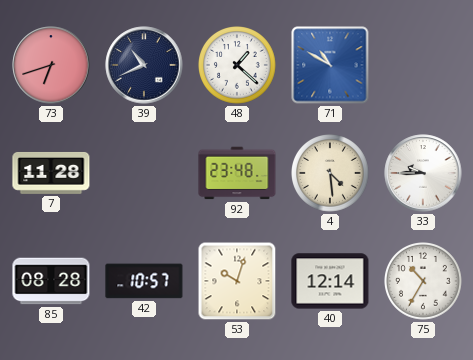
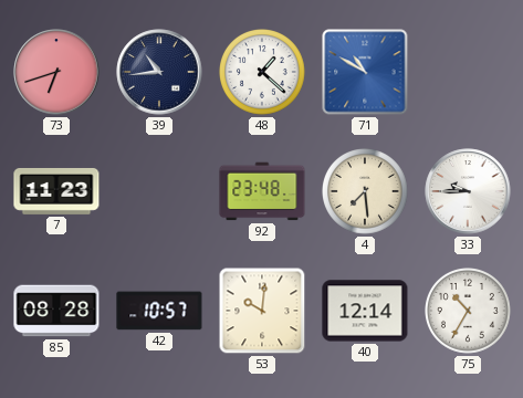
39: 10:41 -> 10:44 (159, 72)
7: 11:28 -> 11:23 (56, 191)
4: 4:29 -> 7:29 (366, 192)
53: 10:03 -> 10:01 (262, 311)
